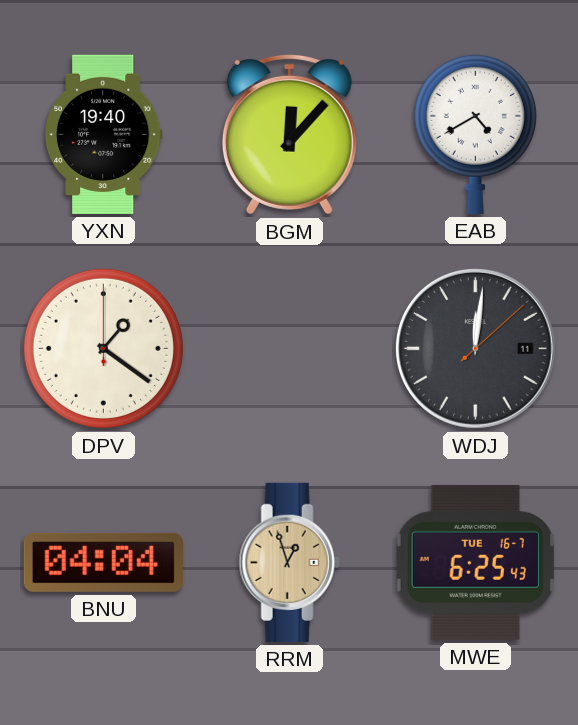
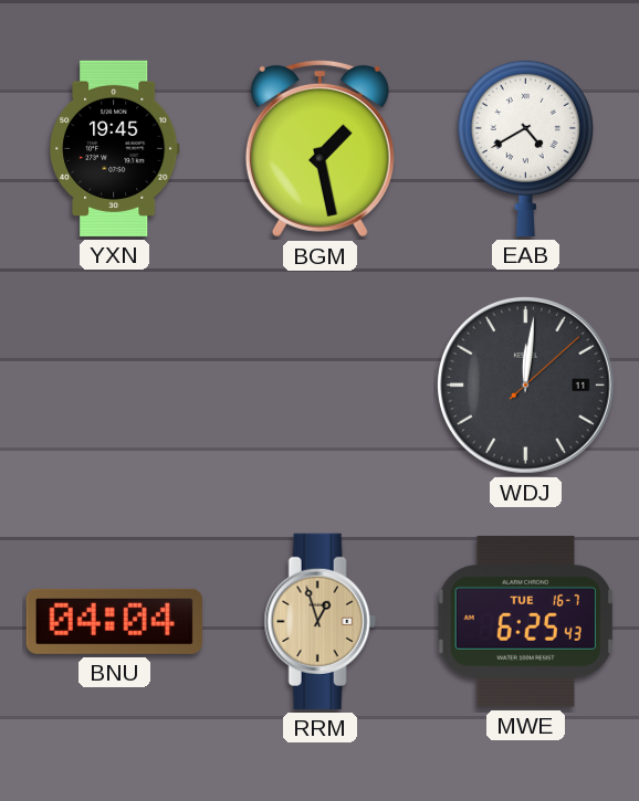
YXN: 19:40 -> 19:45 (115, 148)
BGM: 12:07 -> 1:28 (319, 148)
DPV: 1:21 -> none (103, 348)
